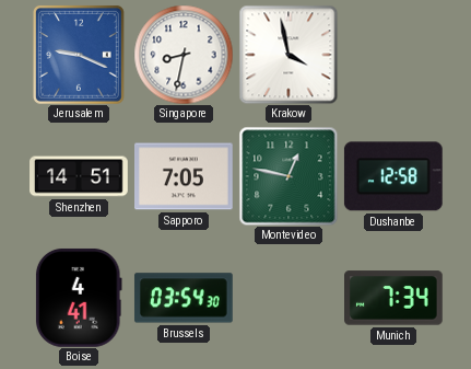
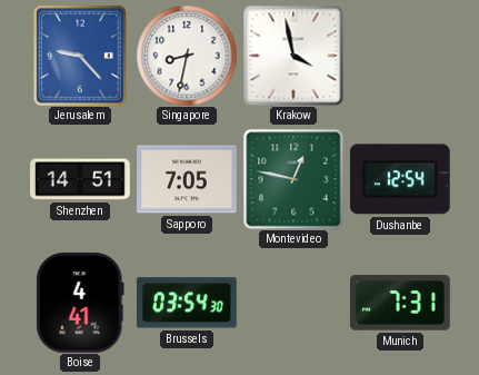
Jerusalem: 9:19 -> 9:23 (80, 56)
Dushanbe: 12:58 -> 12:54 (400, 179)
Munich: 7:34 -> 7:31 (401, 303)
